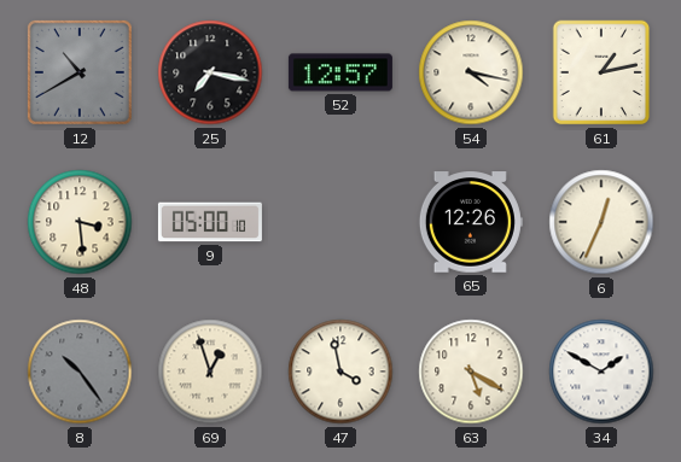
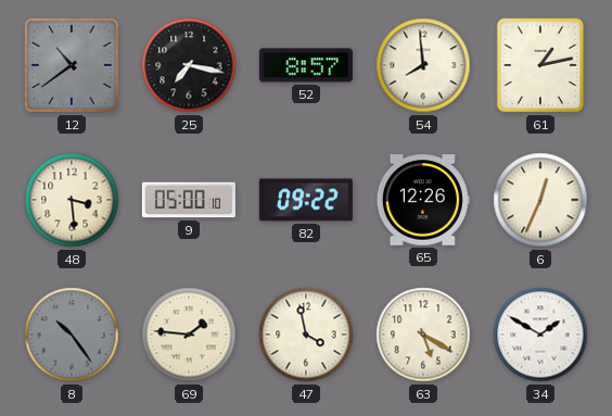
12: 10:40 -> 10:39 (72, 65)
52: 12:57 -> 8:57 (306, 65)
54: 4:17 -> 7:59 (423, 65)
82: none -> 09:22 (306, 200)
69: 12:57 -> 1:46 (189, 335)
